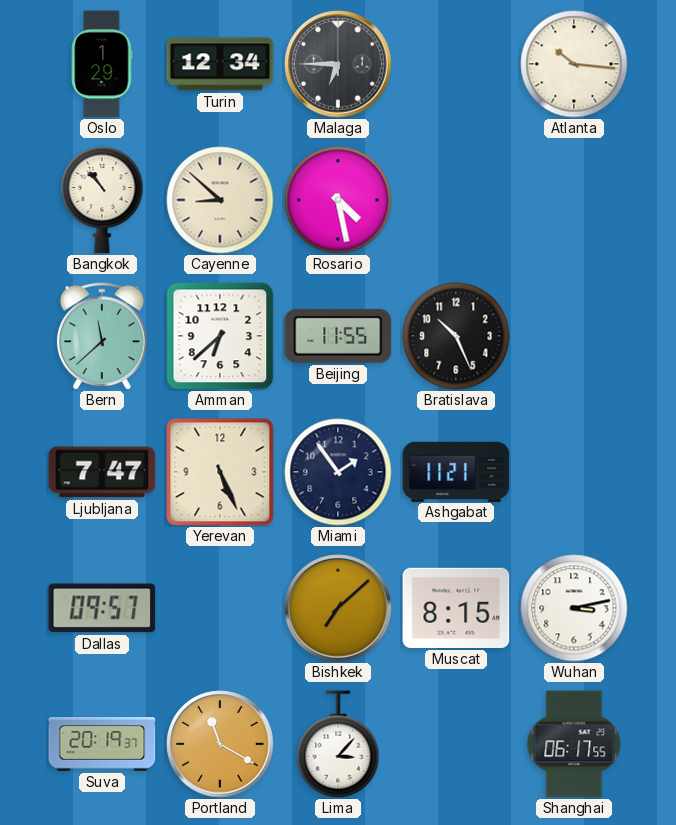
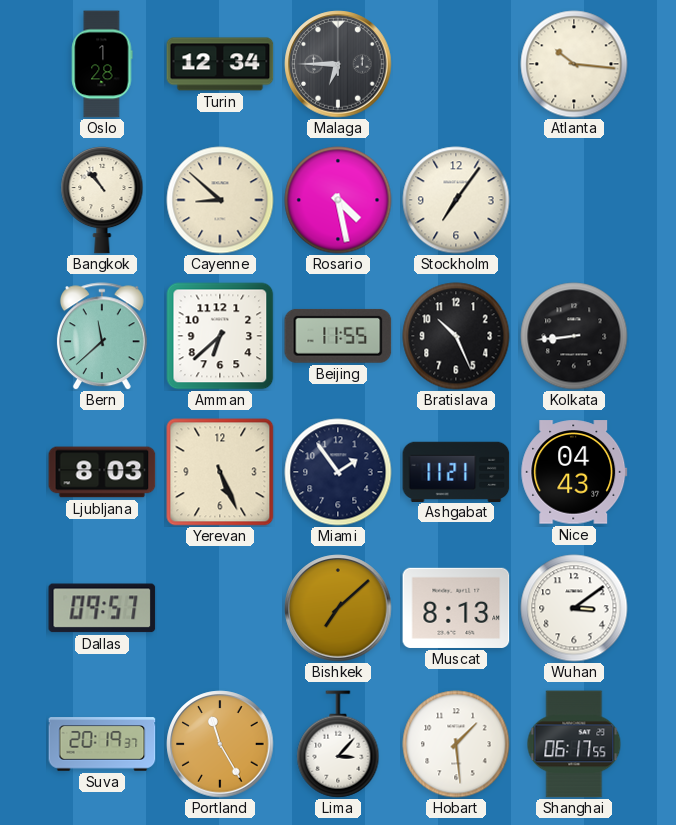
Oslo: 1:29 -> 1:28 (102, 64)
Stockholm: none -> 7:06 (456, 200)
Kolkata: none -> 8:44 (574, 336)
Ljubljana: 7:47 -> 8:03 (102, 472)
Nice: none -> 04:43 (574, 472)
Muscat: 8:15 -> 8:13 (456, 608)
Wuhan: 3:13 -> 3:09 (574, 608)
Portland: 11:20 -> 11:25 (220, 744)
Hobart: none -> 1:29 (456, 744)
